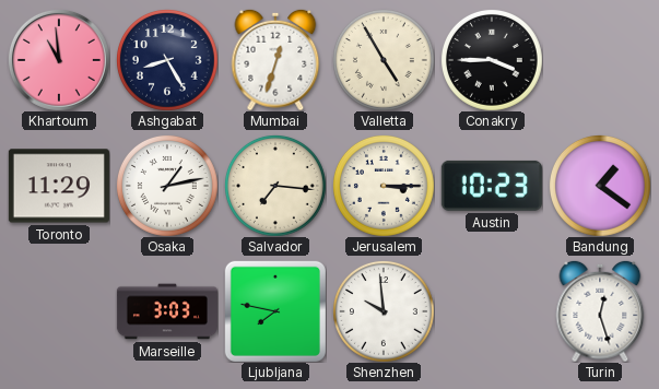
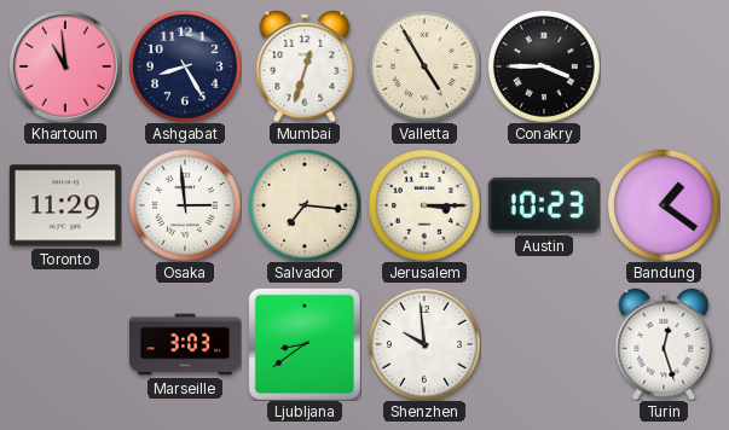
Osaka: 1:13 -> 2:59 (185, 205)
Ljubljana: 7:47 -> 8:39 (305, 344)
